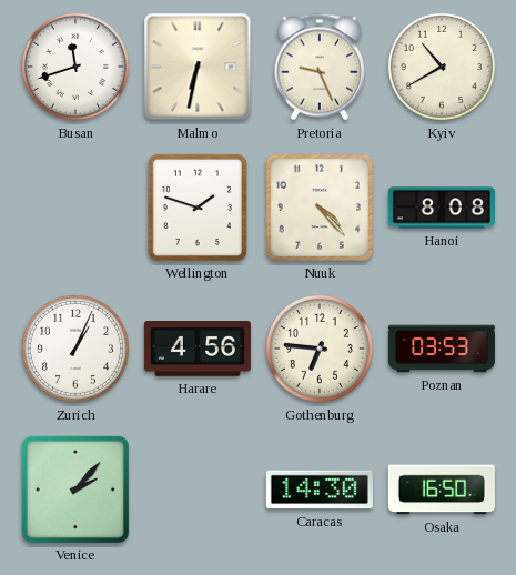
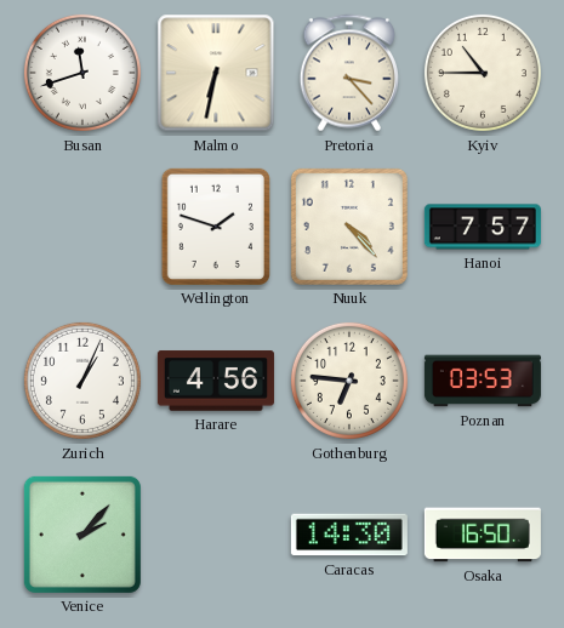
Pretoria: 9:26 -> 3:23 (348, 73)
Kyiv: 10:40 -> 10:45 (483, 73)
Hanoi: 8:08 -> 7:57 (483, 227)
